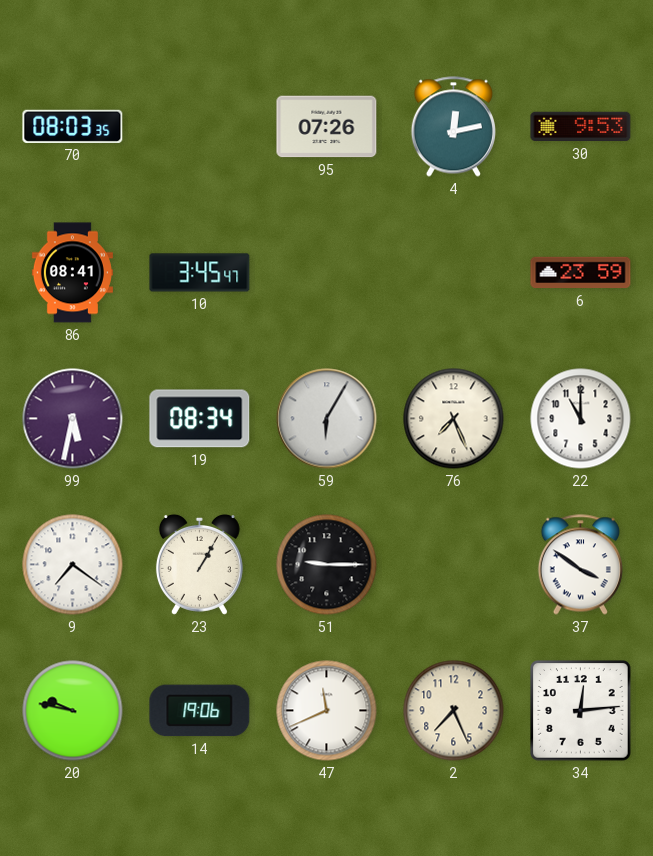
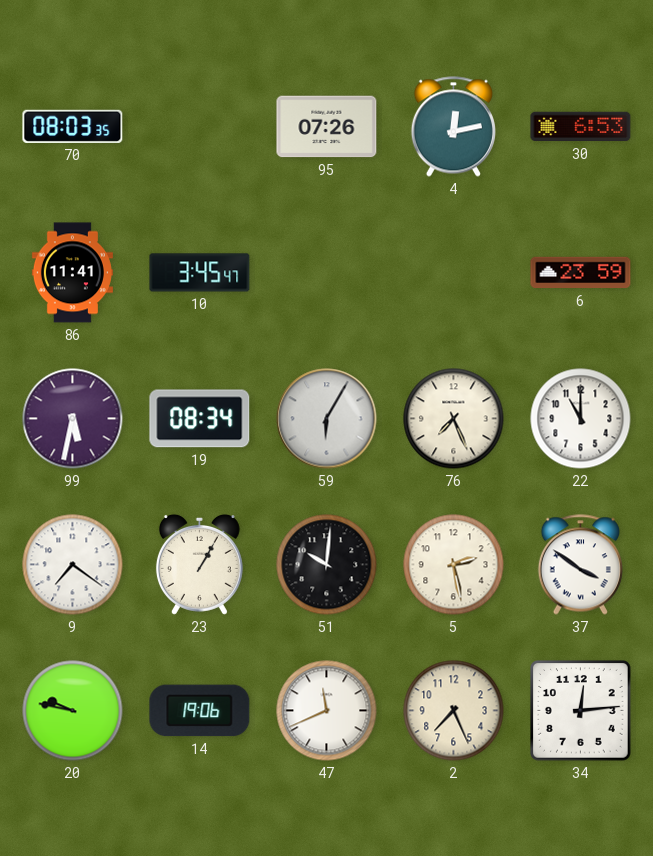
30: 9:53 -> 6:53 (581, 127)
86: 08:41 -> 11:41 (72, 273)
51: 9:15 -> 10:01 (327, 565)
5: none -> 2:28 (454, 565)
